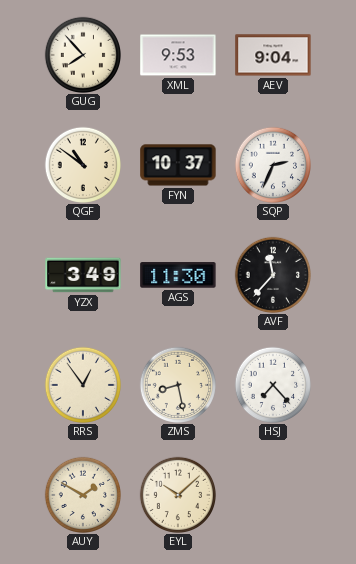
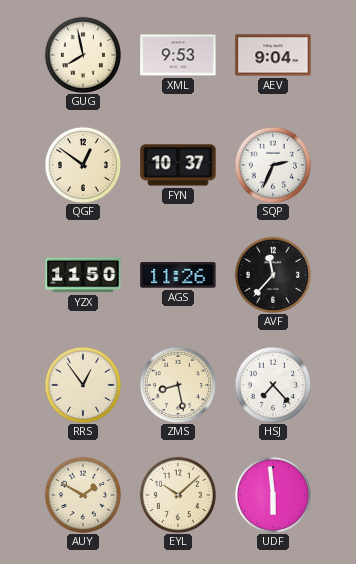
GUG: 7:53 -> 7:58 (82, 54)
QGF: 10:51 -> 12:51 (82, 164)
YZX: 3:49 -> 11:50 (83, 275)
AGS: 11:30 -> 11:26 (178, 275)
UDF: none -> 5:59 (272, 494)
